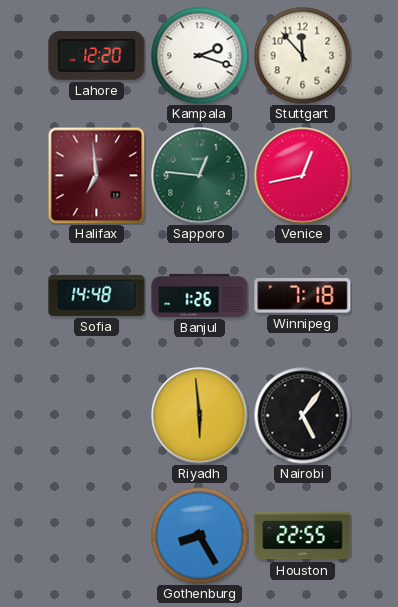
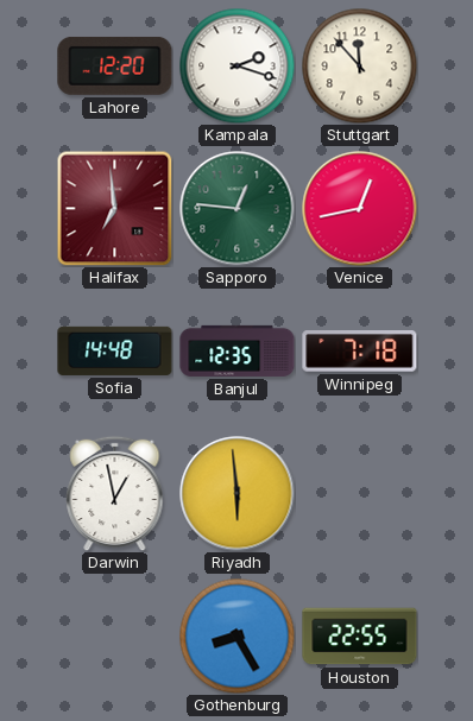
Banjul: 1:26 -> 12:35 (238, 350)
Darwin: none -> 12:58 (115, 493)
Nairobi: 5:06 -> none (302, 415)
